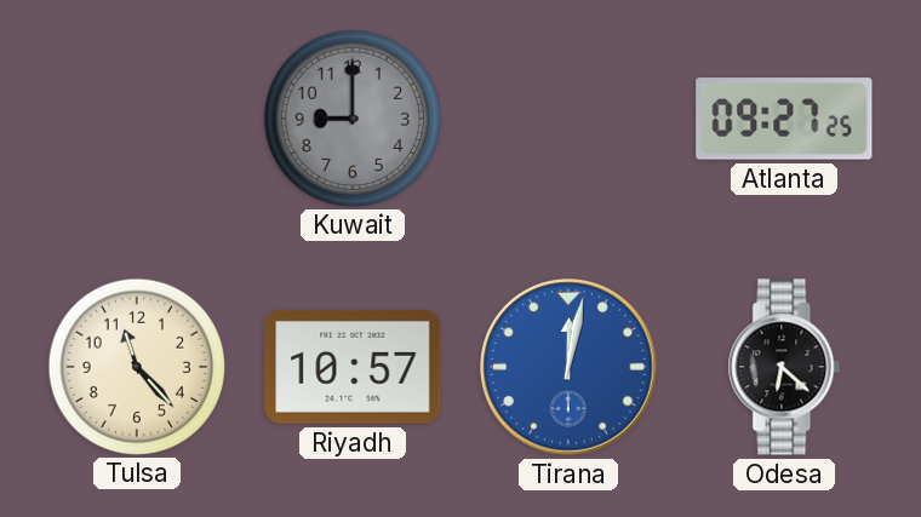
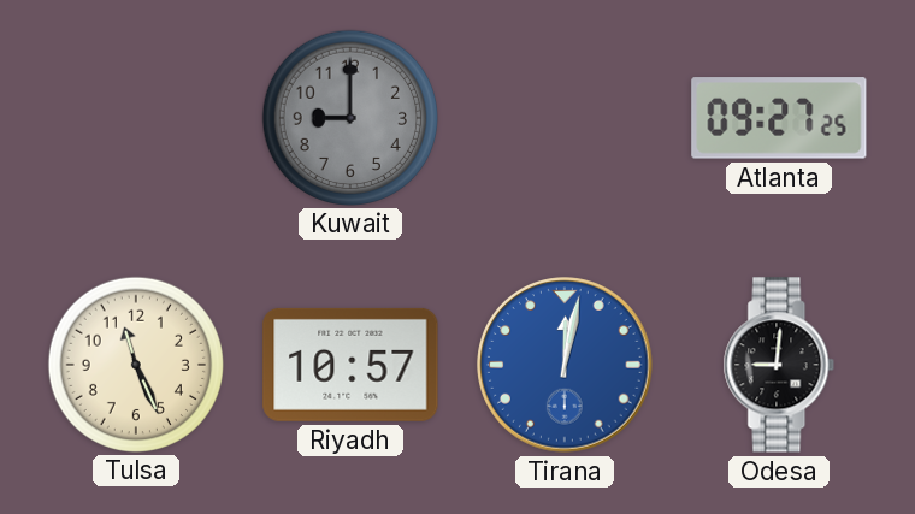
Tulsa: 11:23 -> 11:26 (135, 364)
Odesa: 6:22 -> 9:01 (779, 365)
